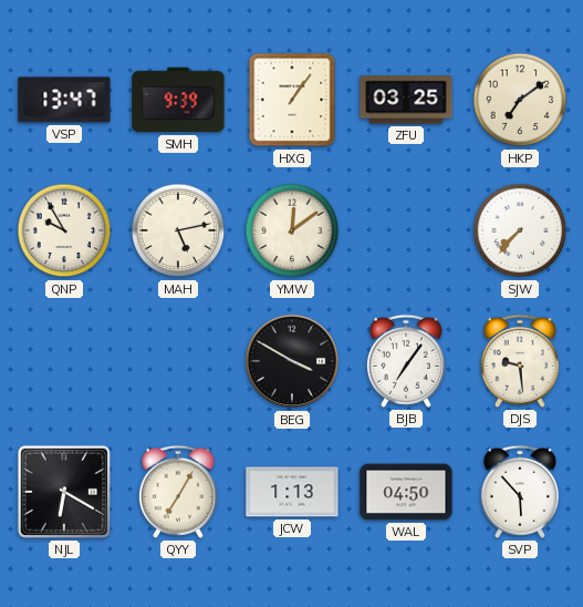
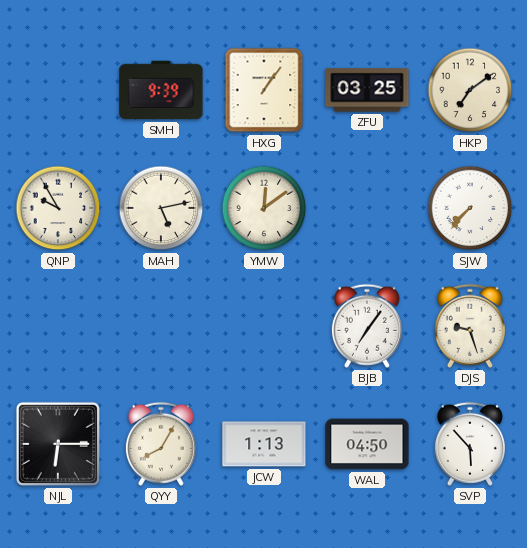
VSP: 13:47 -> none (64, 100)
BEG: 3:50 -> none (292, 361)
DJS: 9:29 -> 9:27 (470, 326)
NJL: 6:20 -> 6:15 (58, 444)
QYY: 7:05 -> 8:05 (161, 444)
